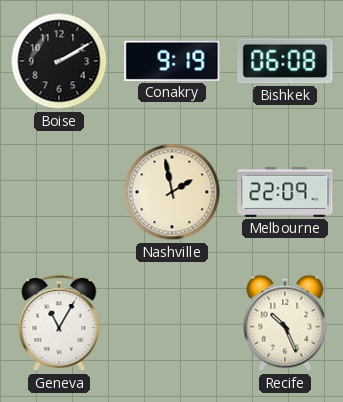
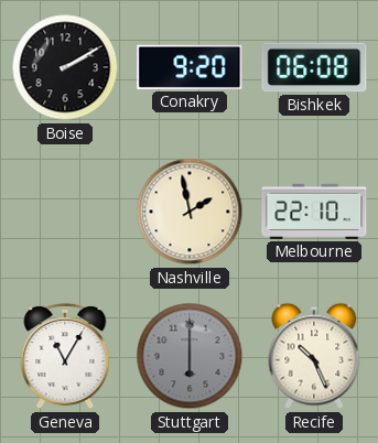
Conakry: 9:19 -> 9:20 (190, 67)
Melbourne: 22:09 -> 22:10 (314, 212)
Stuttgart: none -> 6:00 (190, 356)
